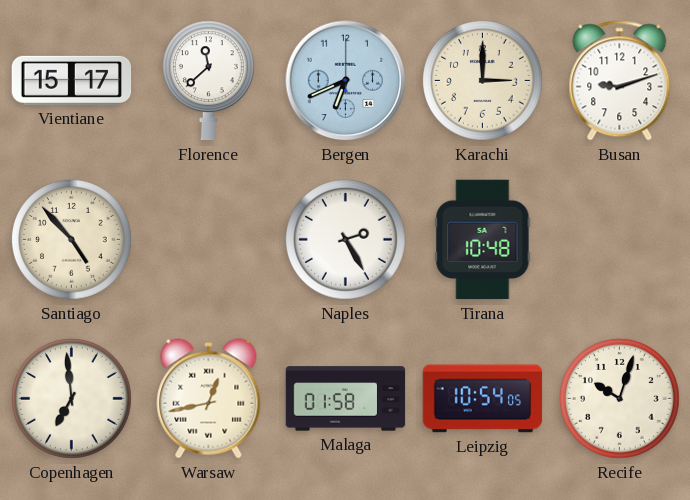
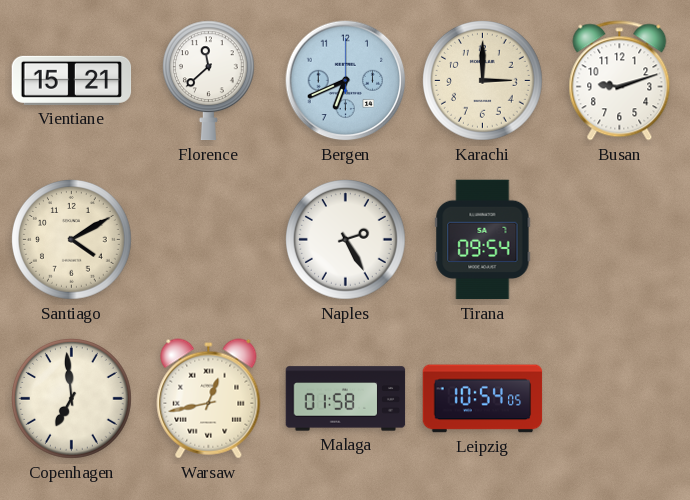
Vientiane: 15:17 -> 15:21 (72, 80)
Santiago: 4:53 -> 4:10 (72, 240)
Tirana: 10:48 -> 09:54 (483, 240)
Recife: 10:03 -> none (620, 399)
